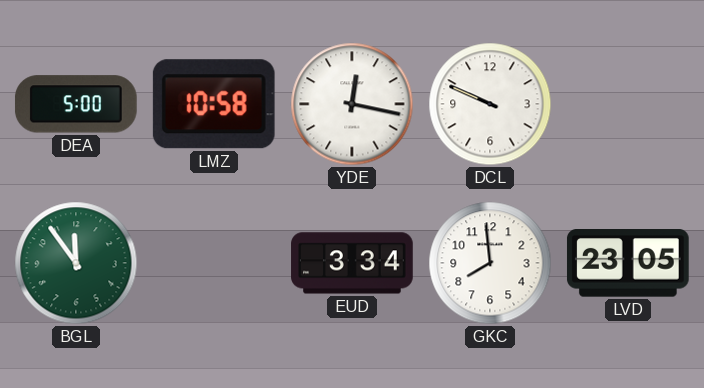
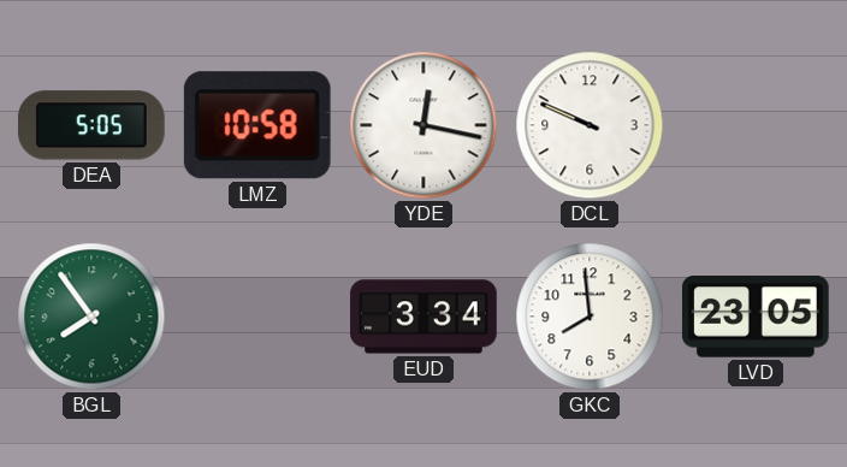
DEA: 5:00 -> 5:05 (91, 125)
BGL: 11:54 -> 7:54 (91, 317)
